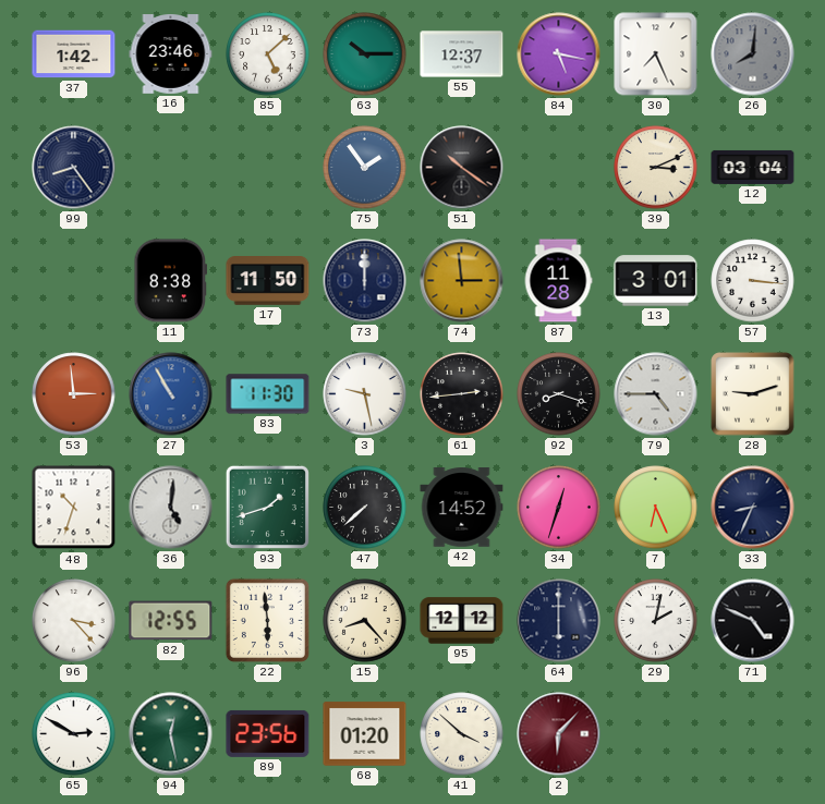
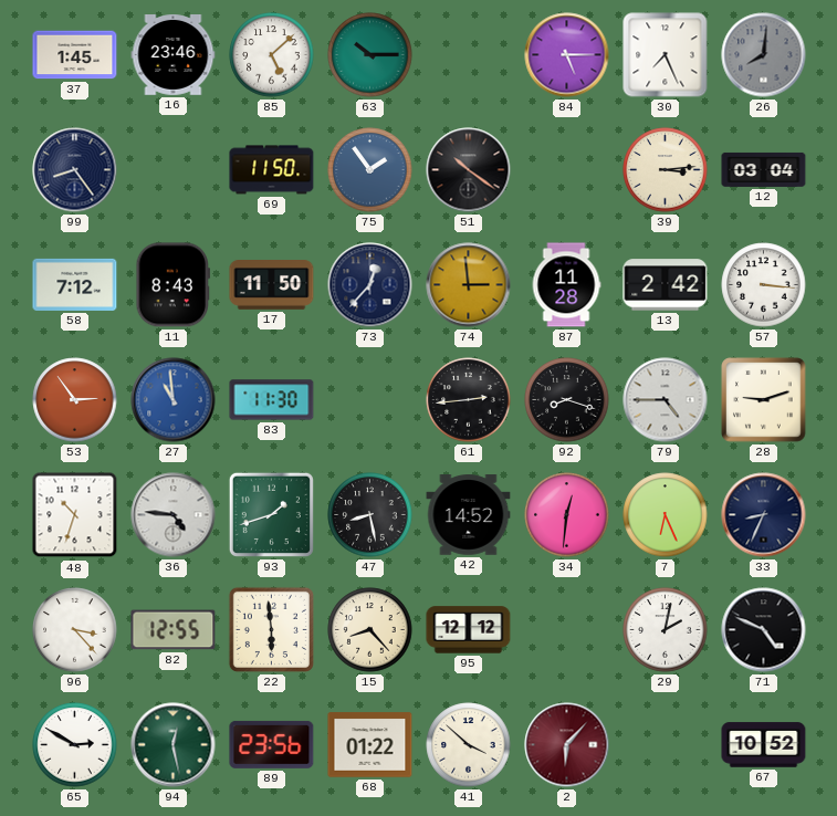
37: 1:42 -> 1:45 (75, 55)
55: 12:37 -> none (462, 54)
84: 5:17 -> 5:15 (567, 55)
69: none -> 11:50 (272, 170)
39: 3:11 -> 3:14 (666, 170)
58: none -> 7:12 (75, 284)
11: 8:38 -> 8:43 (174, 285)
73: 12:00 -> 12:37 (370, 285)
13: 3:01 -> 2:42 (666, 285)
53: 2:59 -> 2:54 (75, 400)
27: 10:55 -> 10:59 (174, 400)
3: 9:28 -> none (365, 394)
36: 5:01 -> 4:46 (174, 515)
47: 7:38 -> 8:28 (370, 515)
34: 12:33 -> 12:31 (567, 515)
64: 6:00 -> none (559, 621)
68: 01:20 -> 01:22 (370, 745)
67: none -> 10:52 (764, 745)
